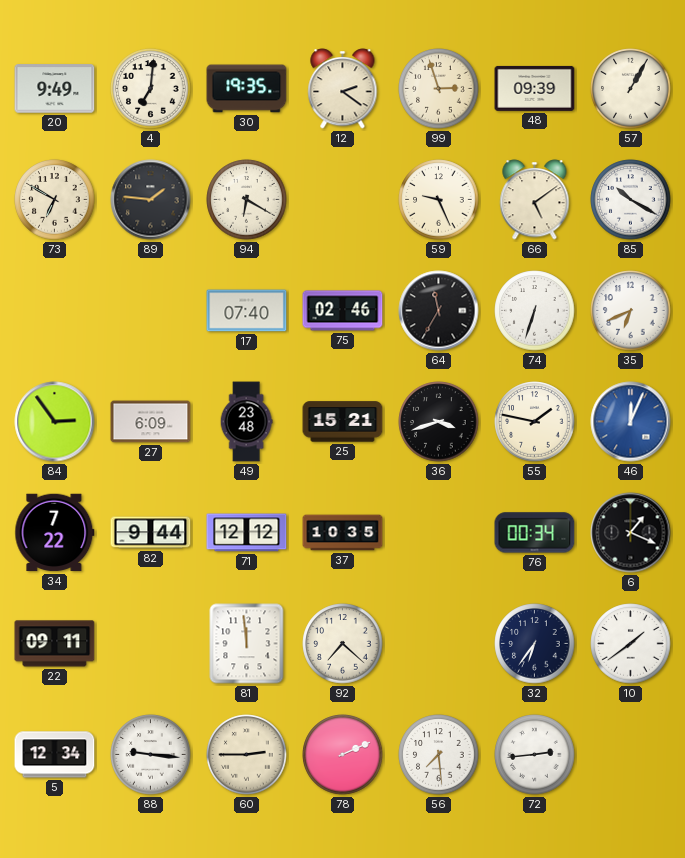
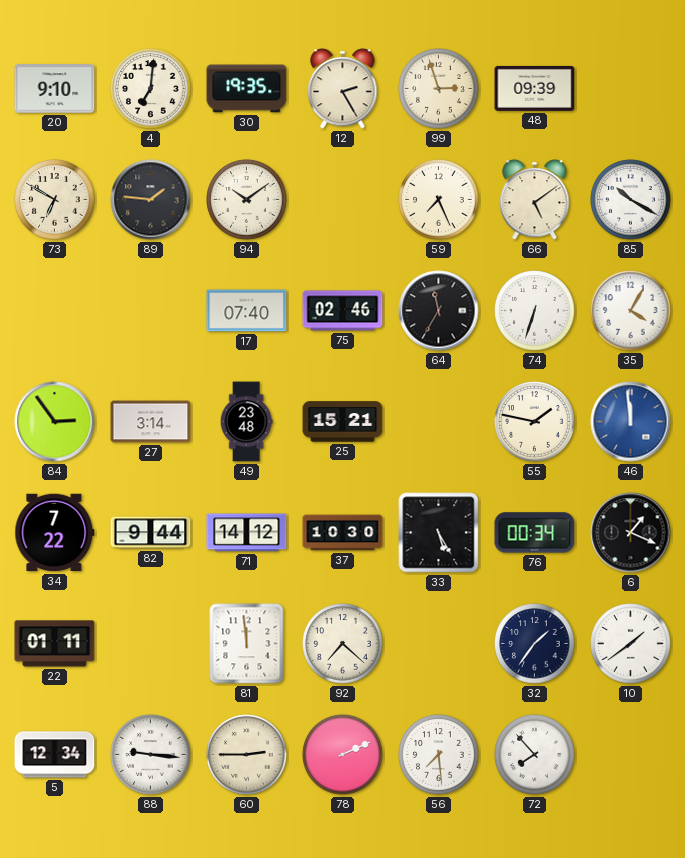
20: 9:49 -> 9:10 (55, 89)
12: 2:21 -> 2:25 (343, 89)
57: 1:05 -> none (631, 89)
94: 6:20 -> 10:09 (247, 200)
59: 9:26 -> 7:26 (439, 200)
35: 6:41 -> 4:05 (631, 311)
27: 6:09 -> 3:14 (151, 422)
36: 3:42 -> none (439, 422)
46: 12:04 -> 11:59 (631, 422)
71: 12:12 -> 14:12 (247, 533)
37: 10:35 -> 10:30 (343, 533)
33: none -> 5:25 (439, 533)
22: 09:11 -> 01:11 (55, 644)
32: 6:36 -> 1:36 (535, 644)
72: 2:44 -> 7:53 (535, 755)
